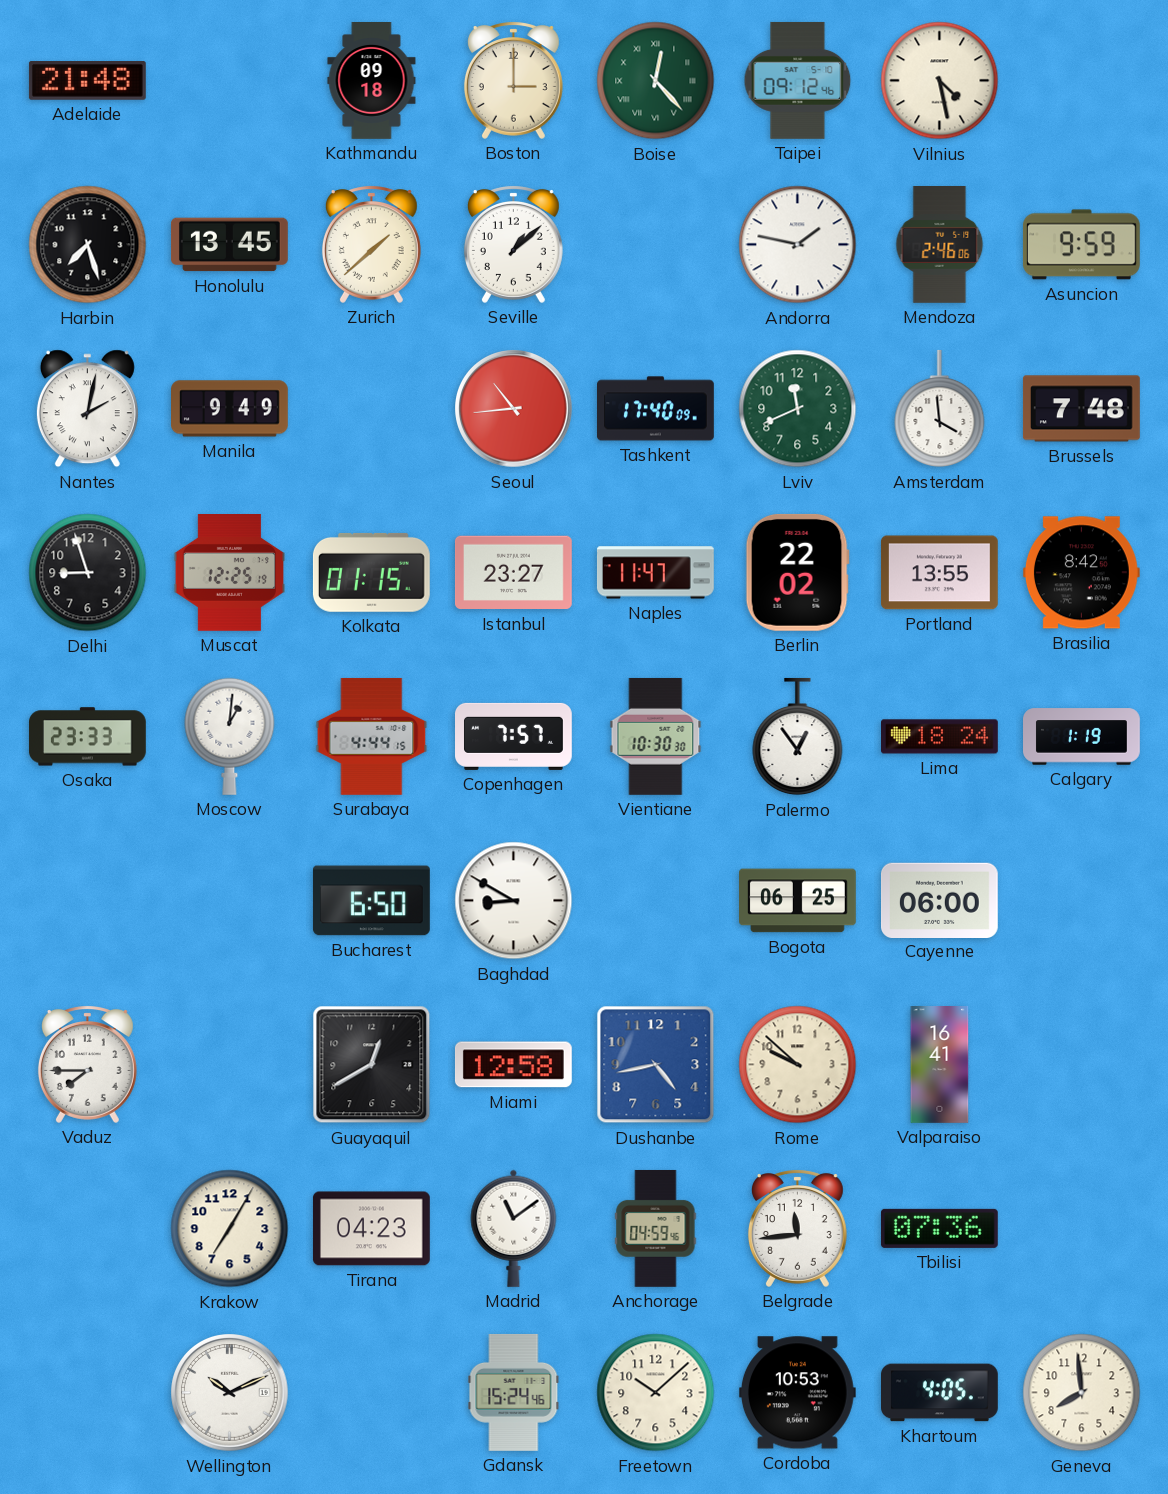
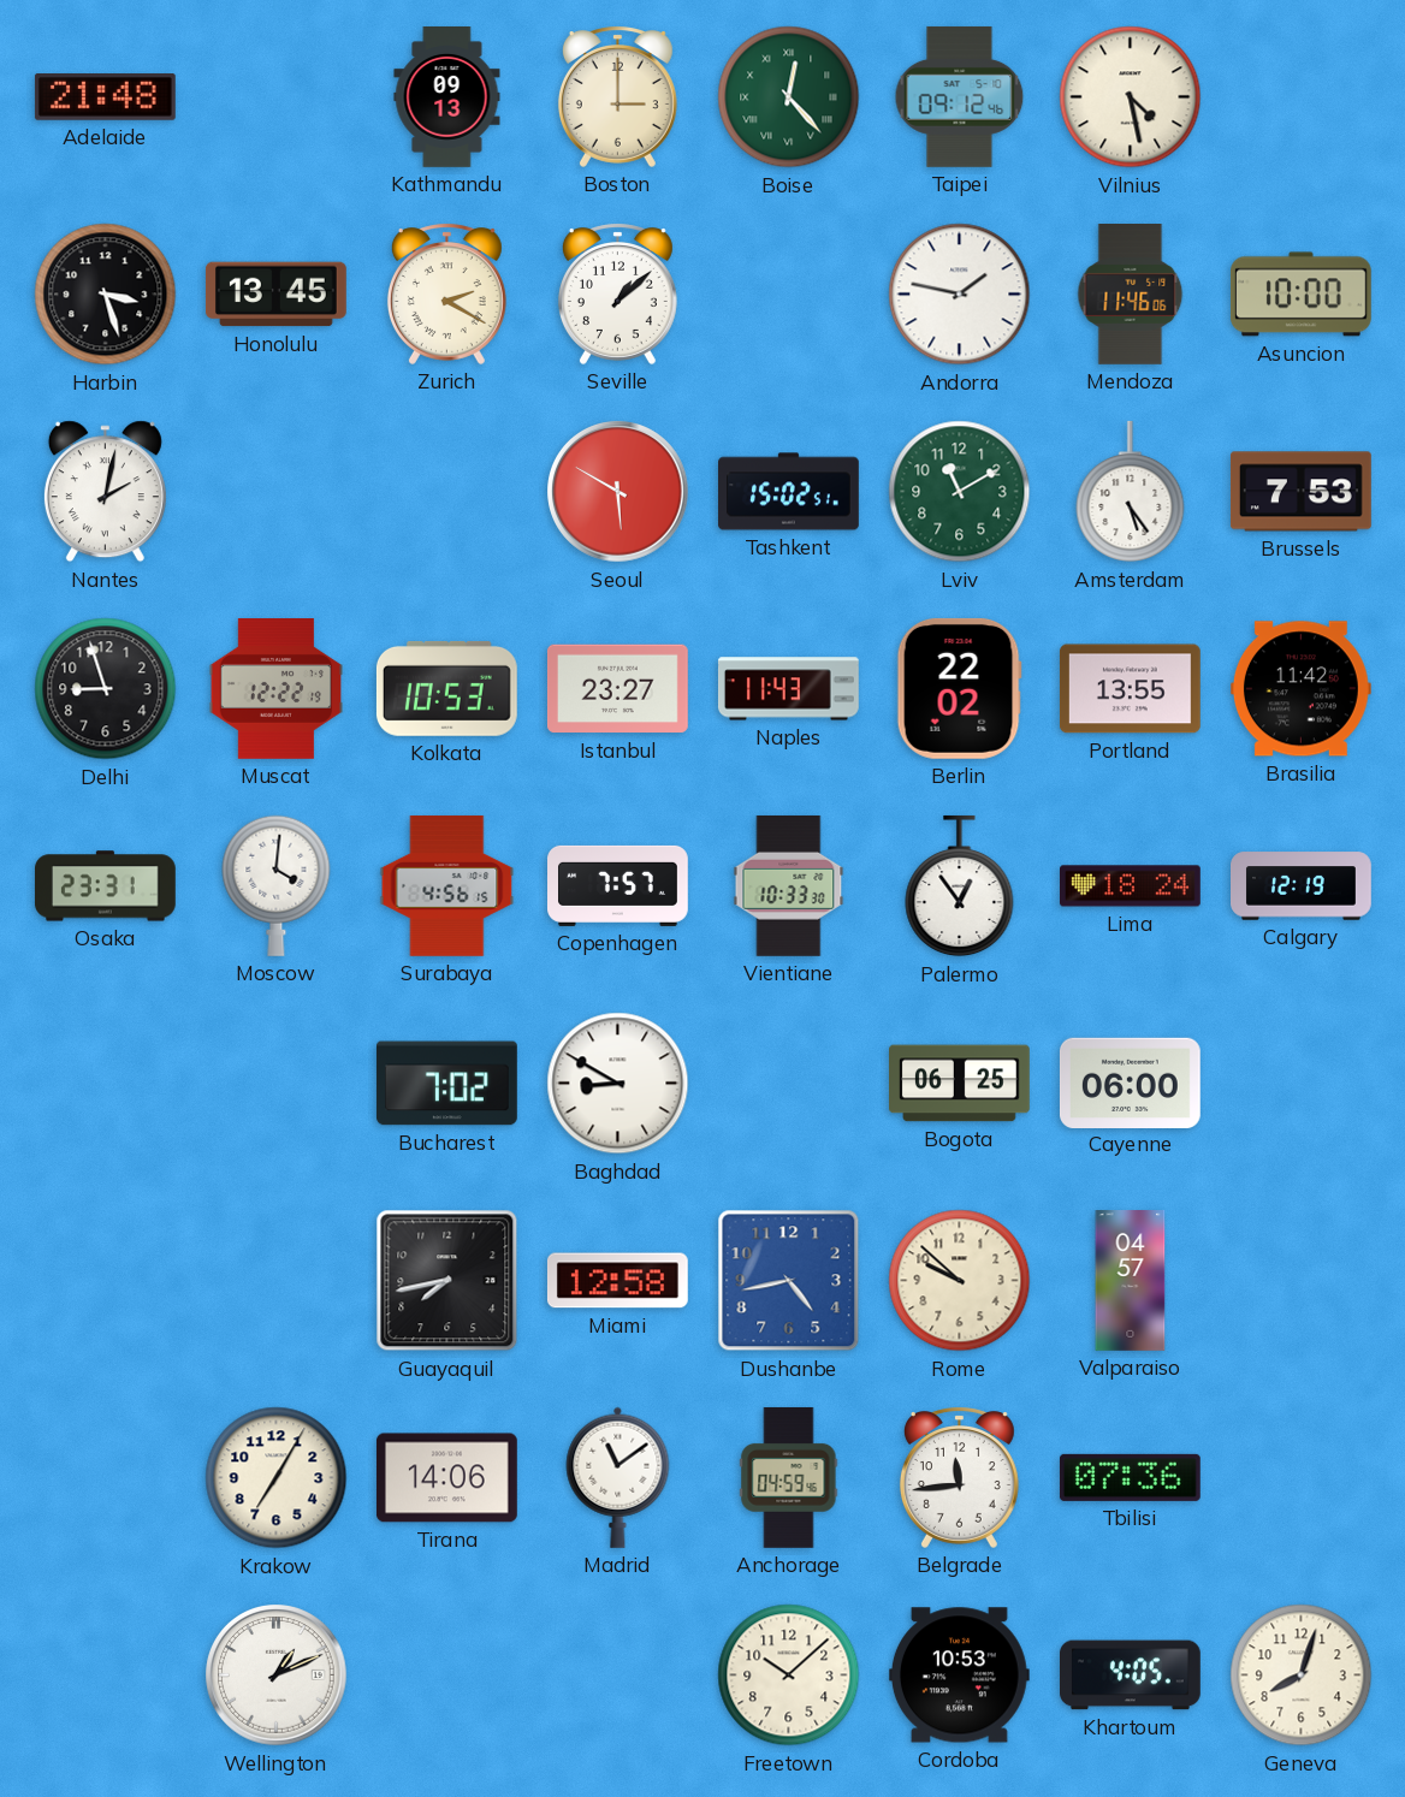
Kathmandu: 09:18 -> 09:13 (447, 97)
Harbin: 7:27 -> 3:27 (106, 295)
Zurich: 1:38 -> 2:20 (446, 293)
Mendoza: 2:46 -> 11:46 (1131, 295)
Asuncion: 9:59 -> 10:00 (1300, 295)
Manila: 9:49 -> none (230, 409)
Seoul: 10:44 -> 5:50 (618, 492)
Tashkent: 17:40 -> 15:02 (789, 492)
Lviv: 11:41 -> 11:10 (960, 492)
Amsterdam: 3:59 -> 5:24 (1131, 492)
Brussels: 7:48 -> 7:53 (1300, 492)
Muscat: 12:25 -> 12:22 (275, 689)
Kolkata: 01:15 -> 10:53 (446, 688)
Naples: 11:47 -> 11:43 (788, 689)
Brasilia: 8:42 -> 11:42 (1300, 689)
Osaka: 23:33 -> 23:31 (105, 886)
Moscow: 1:01 -> 4:01 (277, 885)
Surabaya: 4:44 -> 4:56 (447, 885)
Vientiane: 10:30 -> 10:33 (789, 885)
Calgary: 1:19 -> 12:19 (1302, 886)
Bucharest: 6:50 -> 7:02 (446, 1084)
Vaduz: 7:45 -> none (87, 1064)
Guayaquil: 12:40 -> 7:43 (447, 1281)
Valparaiso: 16:41 -> 04:57 (1131, 1281)
Tirana: 04:23 -> 14:06 (446, 1478)
Wellington: 10:11 -> 1:11 (277, 1676)
Gdansk: 15:24 -> none (514, 1392)
Geneva: 7:59 -> 8:03 (1302, 1676)
